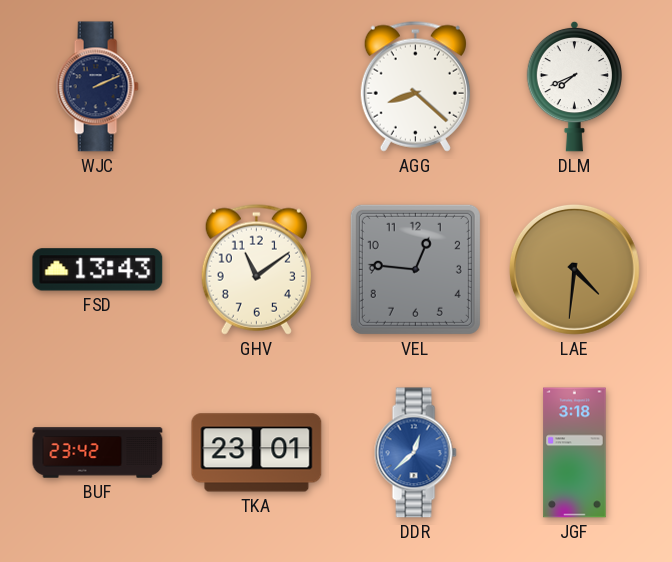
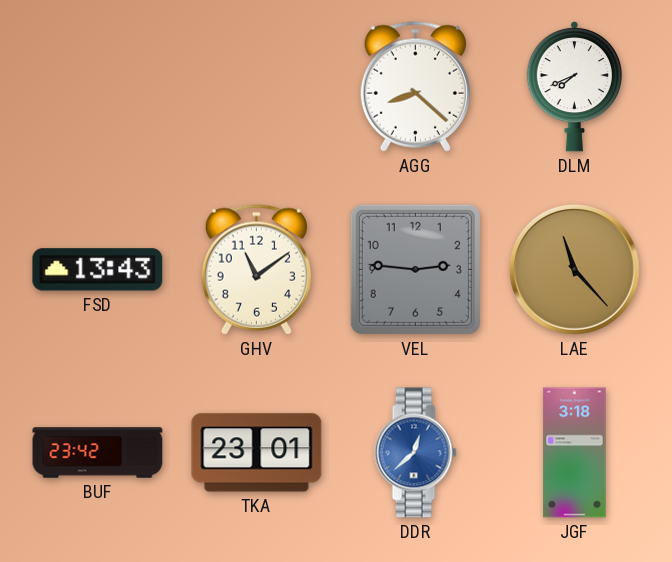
WJC: 2:11 -> none (97, 87)
VEL: 12:46 -> 2:46 (415, 269)
LAE: 4:31 -> 11:23 (574, 269)
